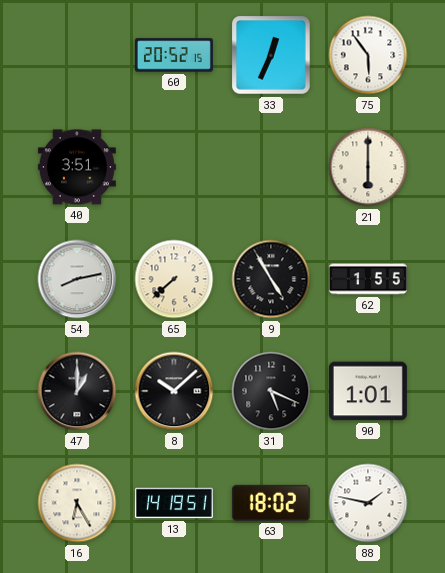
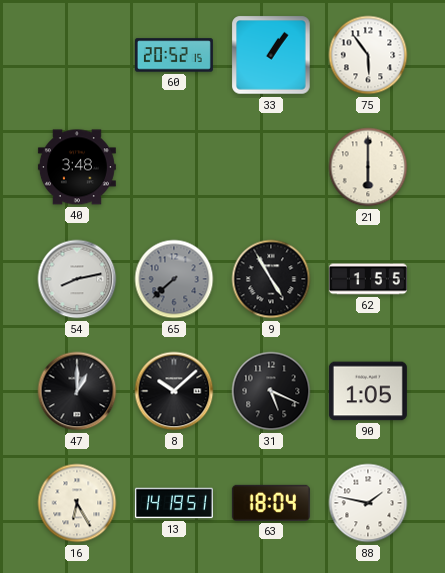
33: 12:34 -> 1:06 (271, 55)
40: 3:51 -> 3:48 (77, 167)
65 dial: cream -> grey (174, 279)
90: 1:01 -> 1:05 (368, 391)
63: 18:02 -> 18:04 (271, 503)
